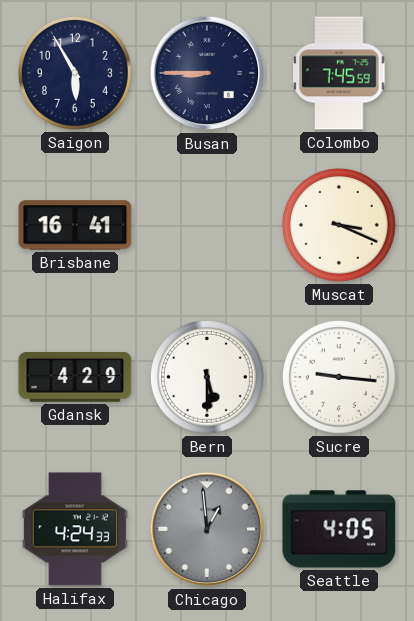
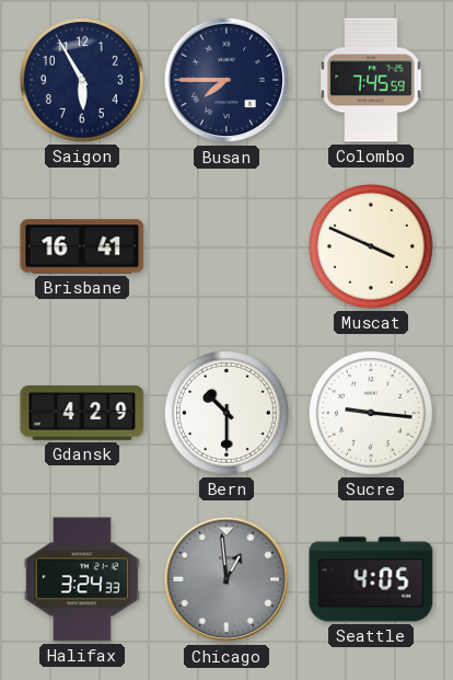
Busan: 8:45 -> 7:45 (226, 80)
Muscat: 3:19 -> 3:49 (371, 246)
Bern: 5:30 -> 10:30 (226, 413)
Halifax: 4:24 -> 3:24 (82, 579)
